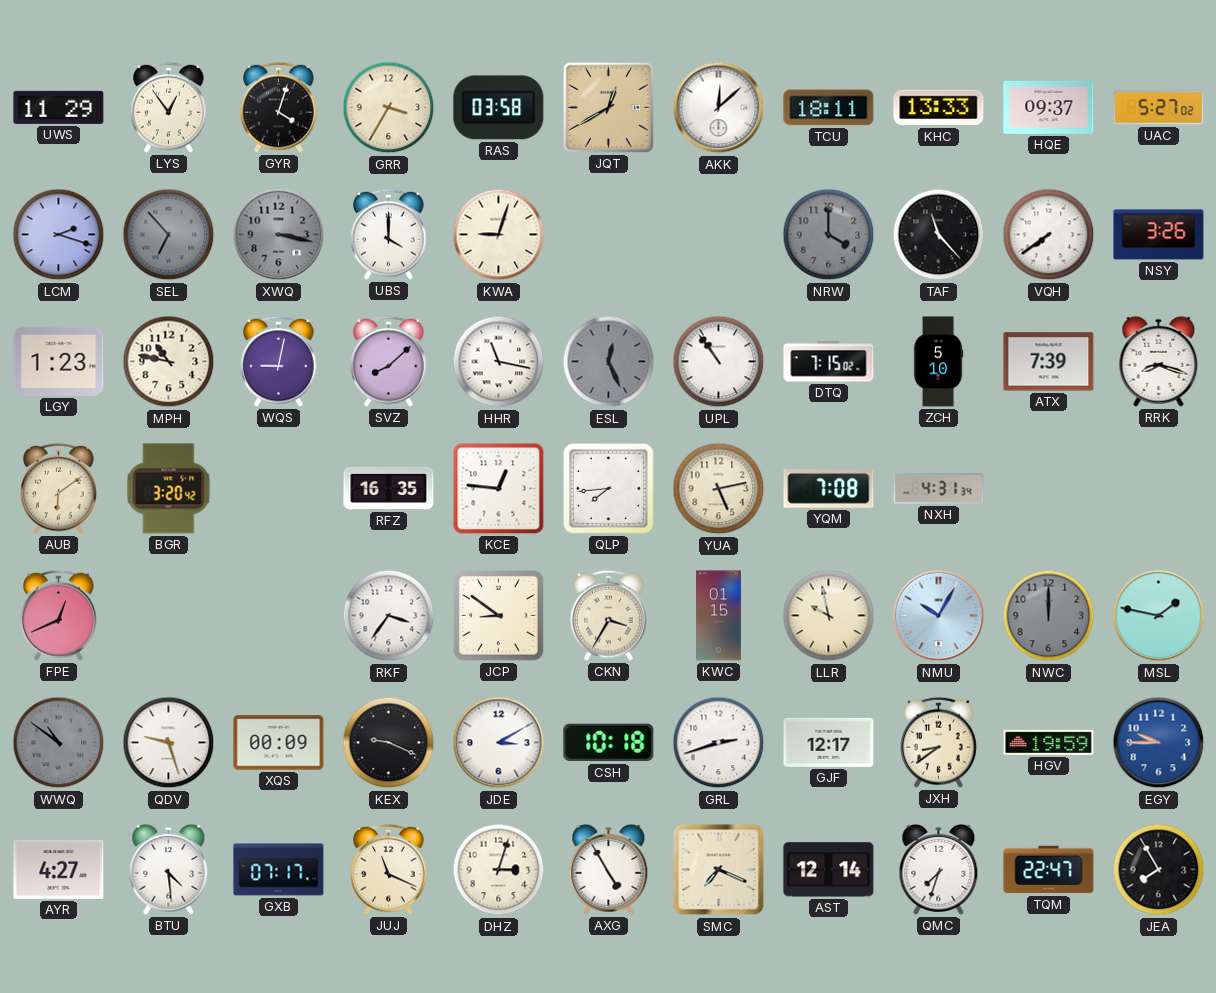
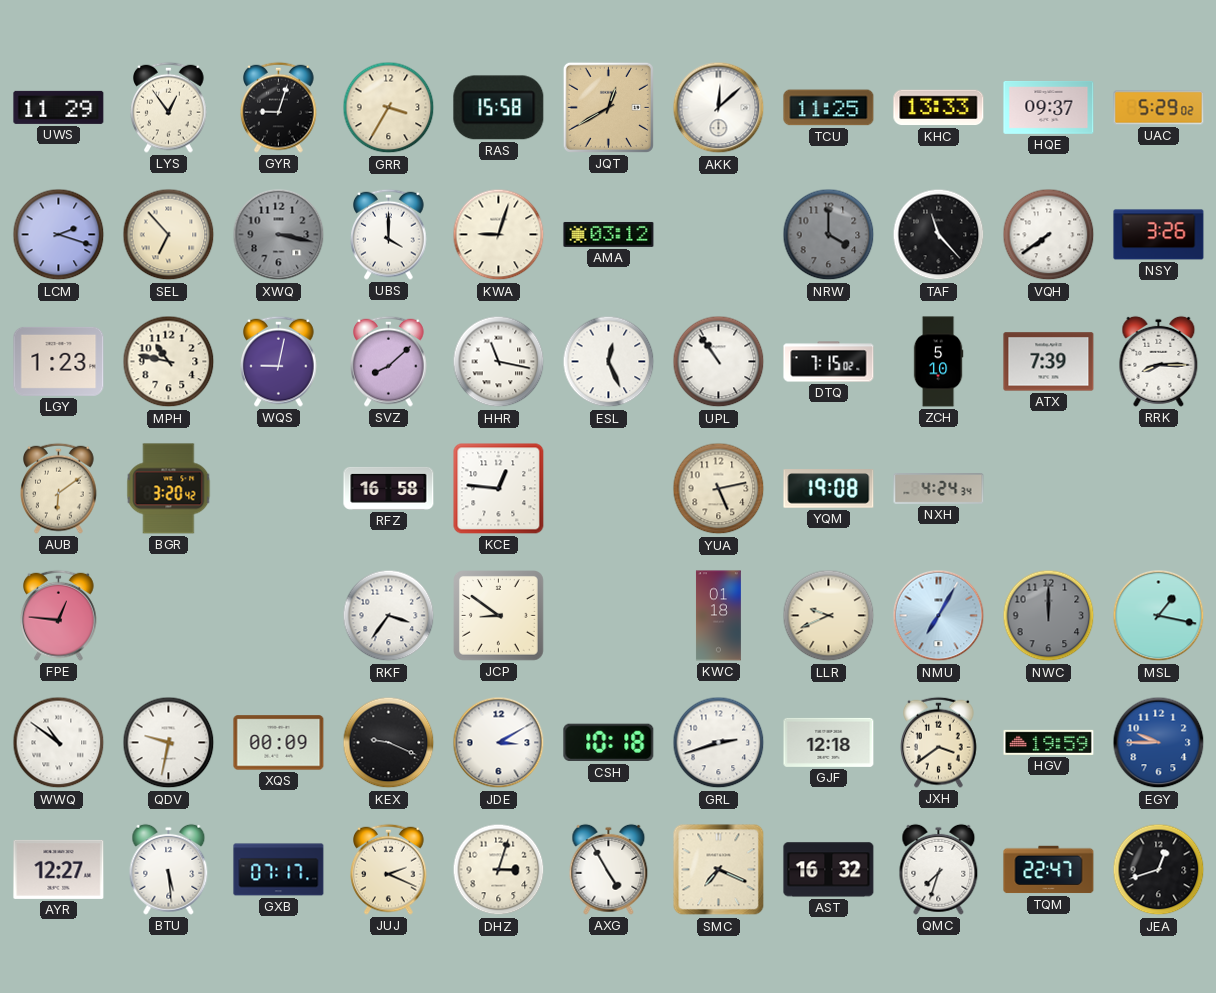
GYR: 4:03 -> 9:03 (279, 107)
RAS: 03:58 -> 15:58 (499, 108)
TCU: 18:11 -> 11:25 (829, 108)
UAC: 5:27 -> 5:29 (1159, 108)
SEL dial: grey -> cream (169, 235)
AMA: none -> 03:12 (609, 234)
ESL dial: grey -> white (609, 362)
RRK: 8:18 -> 8:15 (1159, 361)
RFZ: 16:35 -> 16:58 (389, 488)
QLP: 7:44 -> none (609, 489)
YQM: 7:08 -> 19:08 (829, 489)
NXH: 4:31 -> 4:24 (939, 489)
FPE: 12:41 -> 12:46 (59, 615)
CKN: 3:35 -> none (609, 615)
KWC: 01:15 -> 01:18 (718, 616)
LLR: 9:58 -> 9:41 (829, 616)
NMU: 10:05 -> 7:05 (939, 616)
MSL: 1:47 -> 1:17 (1159, 616)
WWQ dial: grey -> white (59, 743)
QDV: 9:27 -> 9:32 (169, 743)
GJF: 12:17 -> 12:18 (829, 742)
JXH: 8:39 -> 3:39 (939, 742)
AYR: 4:27 -> 12:27 (59, 869)
BTU: 4:29 -> 5:29 (169, 869)
JUJ: 11:19 -> 2:19 (389, 869)
AST: 12:14 -> 16:32 (829, 870)
JEA: 7:55 -> 12:42 (1159, 870)
